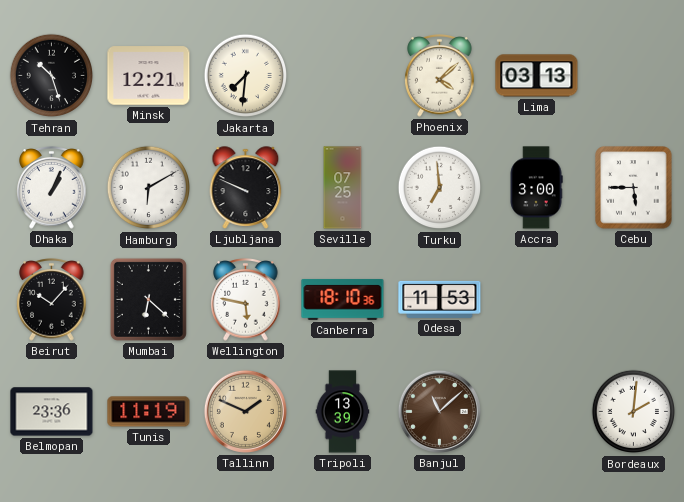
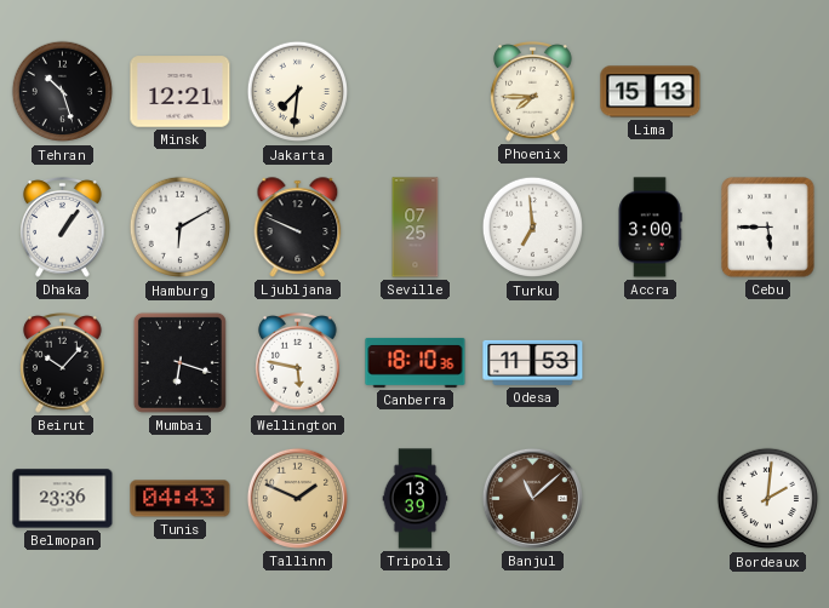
Phoenix: 4:08 -> 7:45 (533, 92)
Lima: 03:13 -> 15:13 (651, 92)
Dhaka: 1:04 -> 1:06 (63, 228)
Mumbai: 6:22 -> 6:18 (179, 362)
Tunis: 11:19 -> 04:43 (181, 499)
